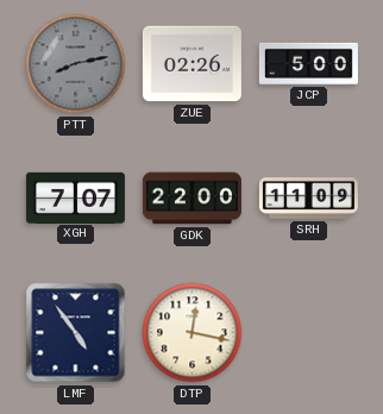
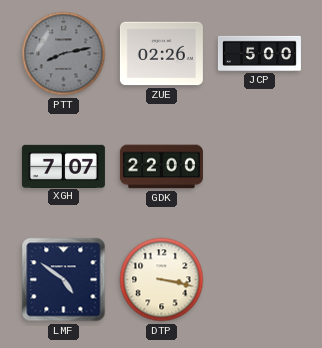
SRH: 11:09 -> none (308, 199)
LMF: 4:54 -> 4:51 (64, 280)
DTP: 12:17 -> 3:17 (162, 280)
